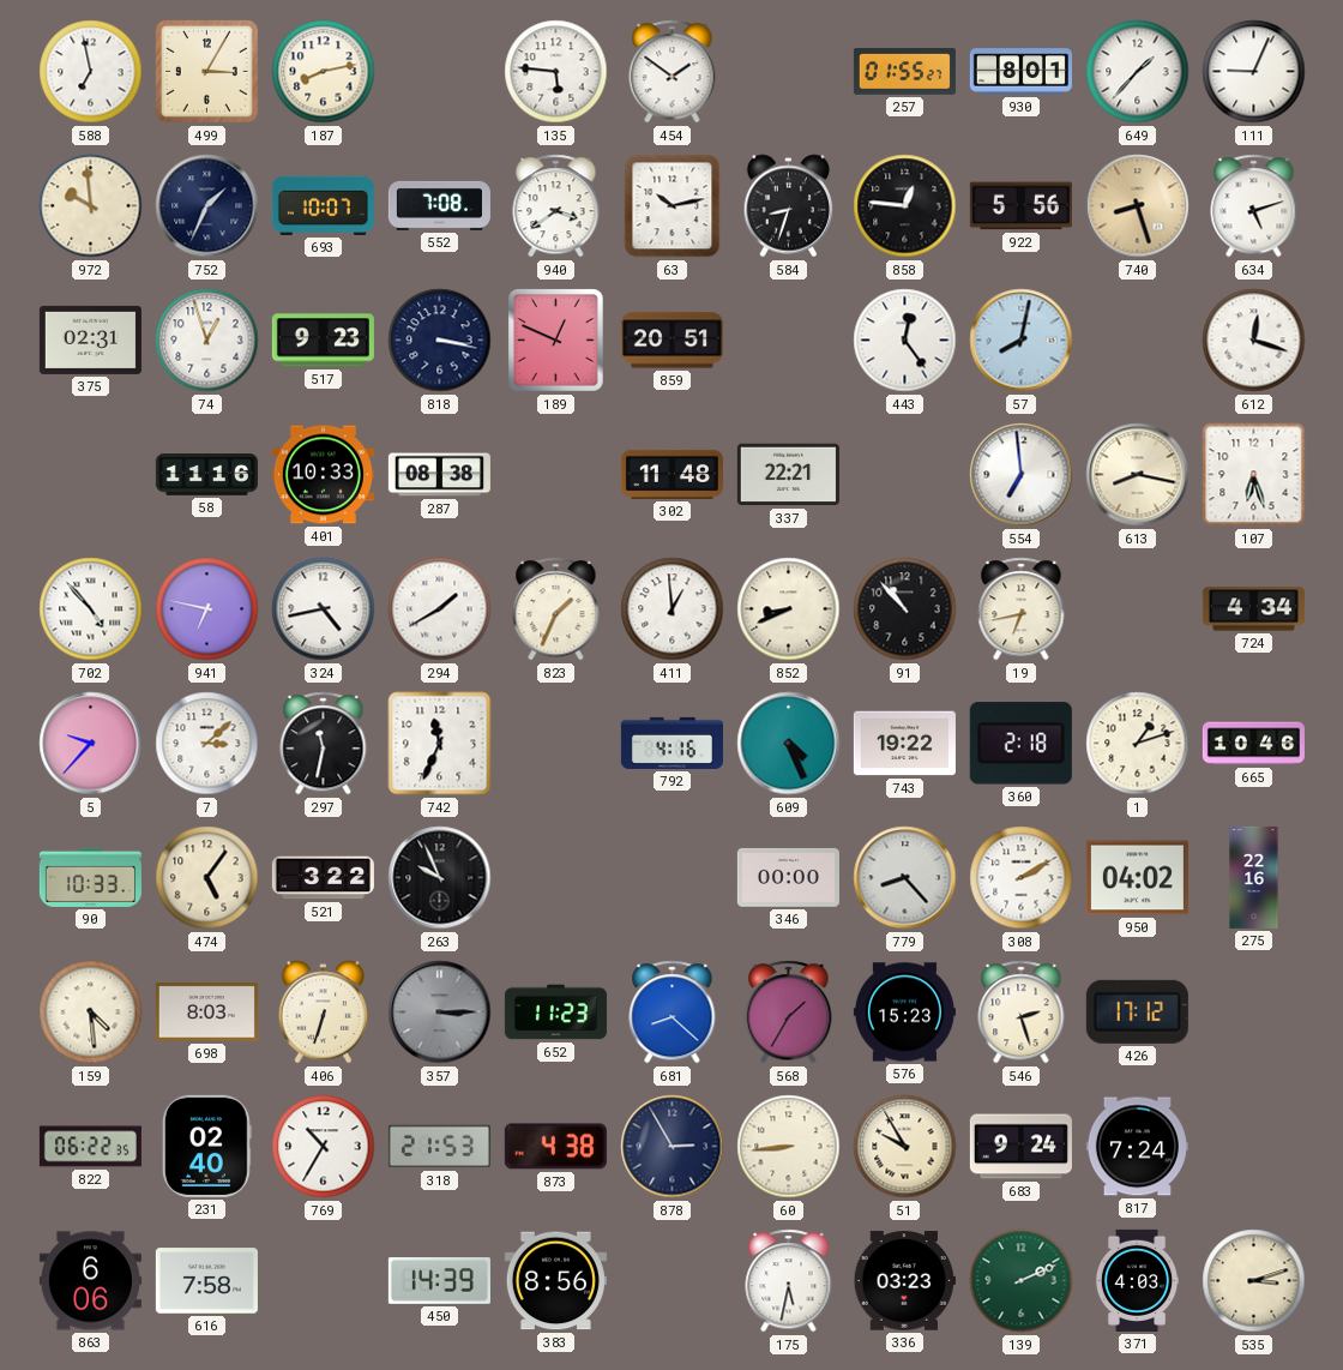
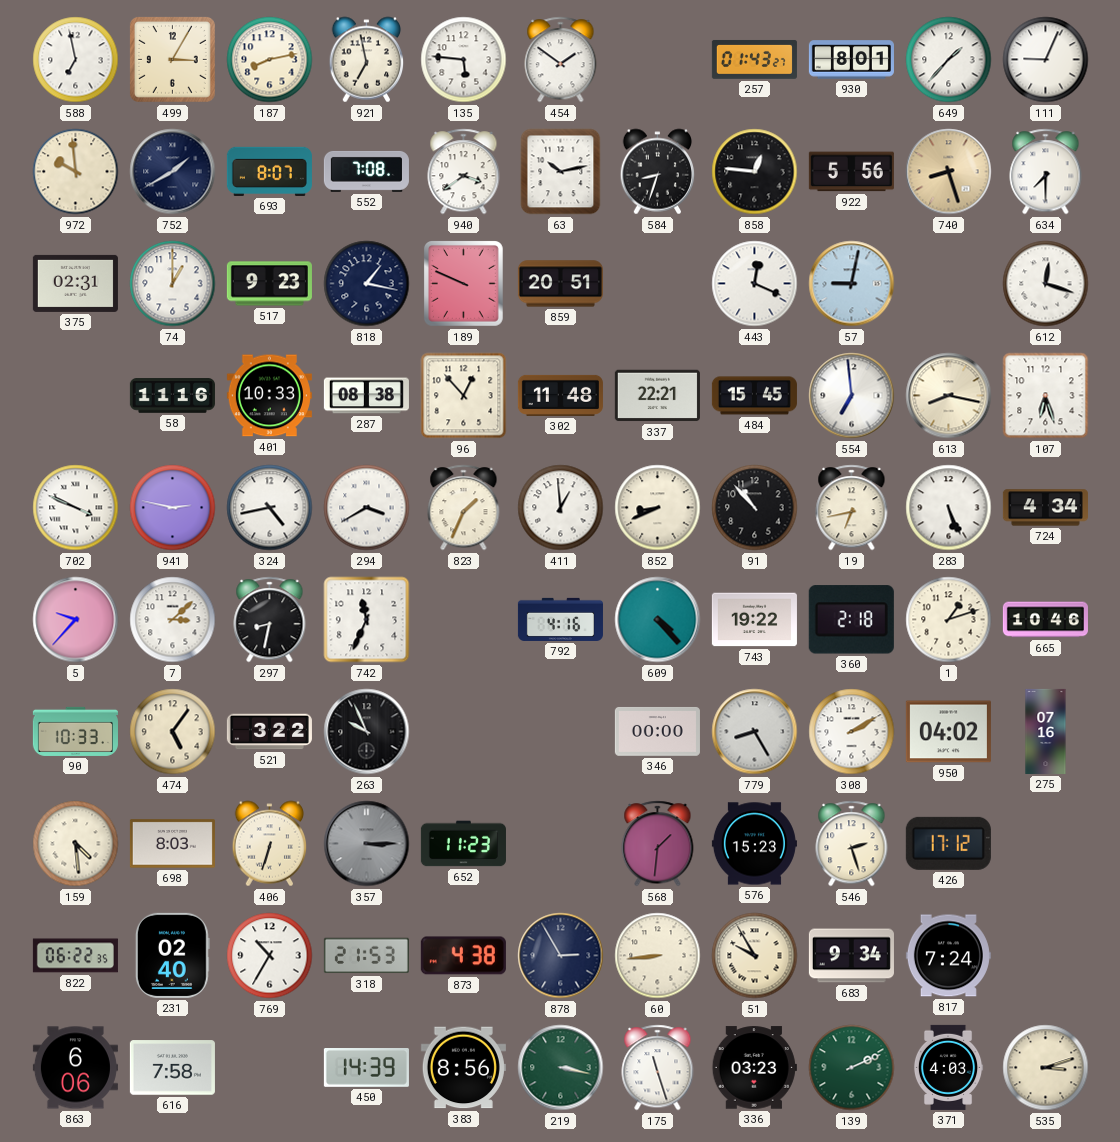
921: none -> 6:58 (367, 60)
257: 01:55 -> 01:43 (754, 60)
752: 1:34 -> 1:40 (173, 172)
693: 10:07 -> 8:07 (269, 171)
634: 5:12 -> 7:30 (1046, 172)
74: 12:57 -> 1:00 (173, 284)
818: 3:17 -> 1:17 (367, 284)
189: 12:49 -> 9:49 (464, 284)
443: 12:24 -> 12:19 (755, 284)
57: 8:02 -> 9:02 (852, 284)
96: none -> 12:53 (464, 396)
484: none -> 15:45 (754, 396)
702: 4:53 -> 3:49 (76, 508)
941: 6:47 -> 2:47 (173, 508)
294: 1:40 -> 3:40 (367, 508)
283: none -> 5:26 (949, 508)
297: 11:32 -> 8:32 (270, 620)
609: 4:26 -> 4:23 (658, 620)
779: 8:23 -> 8:25 (755, 732)
275: 22:16 -> 07:16 (1046, 731)
681: 8:22 -> none (673, 1013)
568: 1:35 -> 1:31 (658, 844)
683: 9:24 -> 9:34 (851, 956)
219: none -> 3:17 (561, 1068)
175: 5:32 -> 11:27 (658, 1068)
